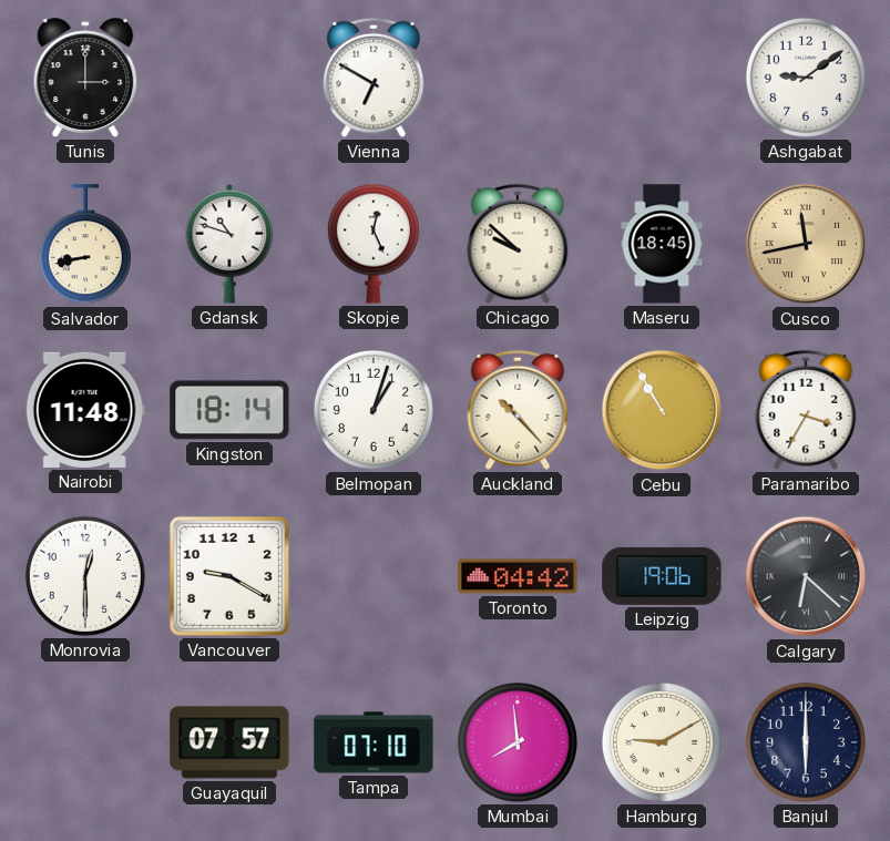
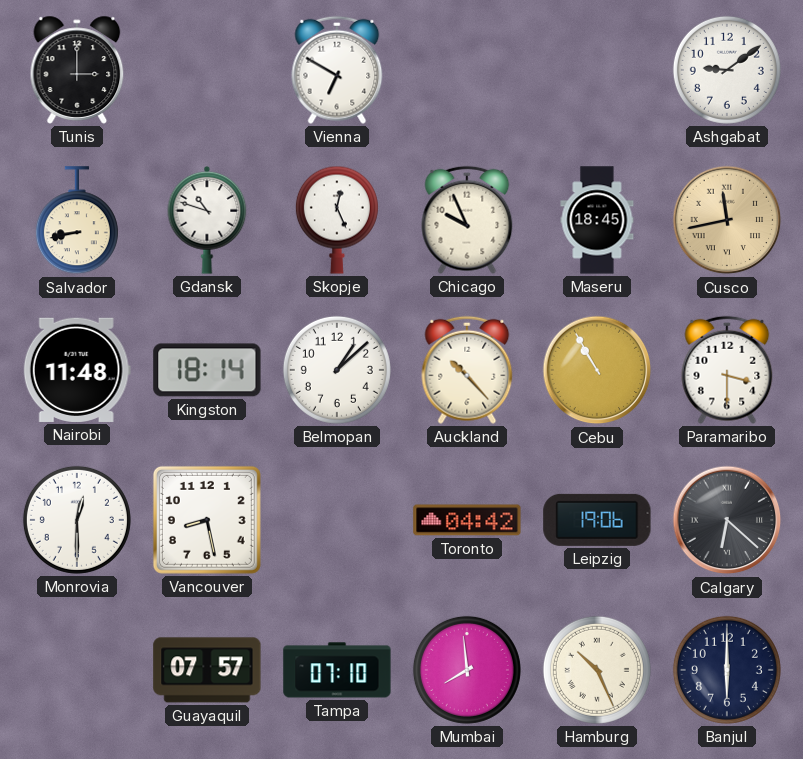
Chicago: 9:52 -> 9:56 (467, 220)
Belmopan: 1:03 -> 1:08 (337, 370)
Paramaribo: 3:35 -> 3:30 (727, 370)
Vancouver: 9:20 -> 8:28 (207, 520)
Hamburg: 9:10 -> 10:26 (597, 670)
